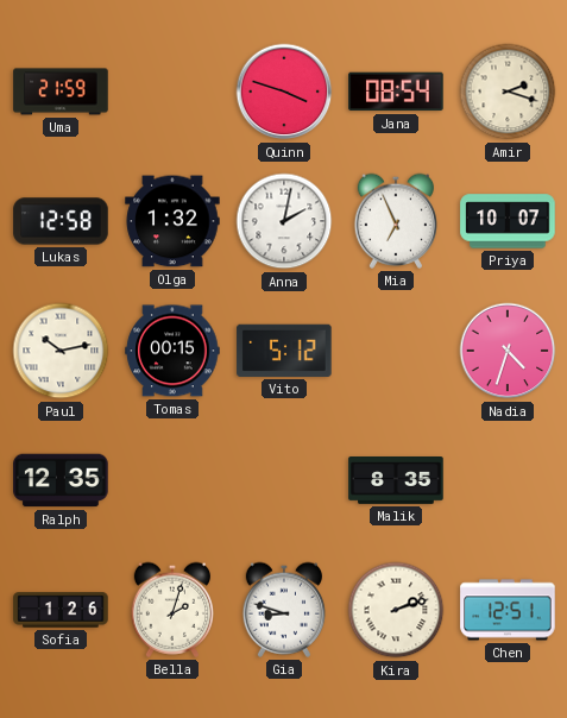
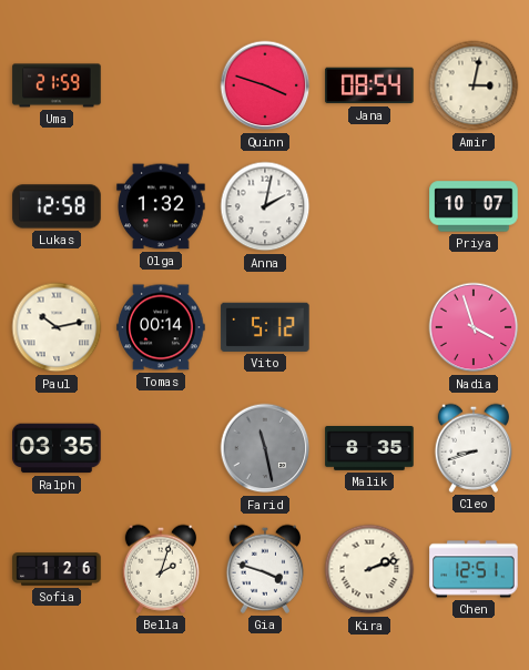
Amir: 2:18 -> 3:02 (474, 85)
Mia: 6:56 -> none (395, 221)
Tomas: 00:15 -> 00:14 (161, 327)
Nadia: 4:33 -> 3:57 (474, 327)
Ralph: 12:35 -> 03:35 (57, 448)
Farid: none -> 11:28 (265, 448)
Cleo: none -> 8:42 (472, 448)
Gia: 8:48 -> 3:48 (264, 569)
